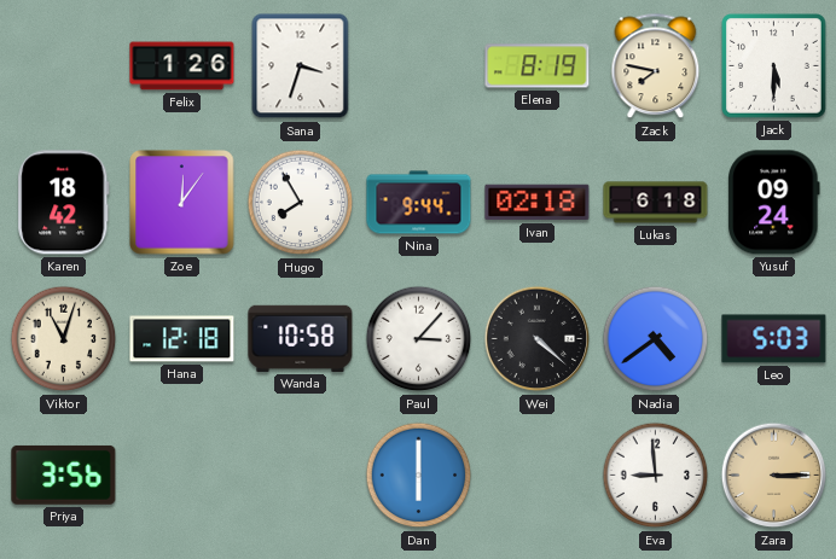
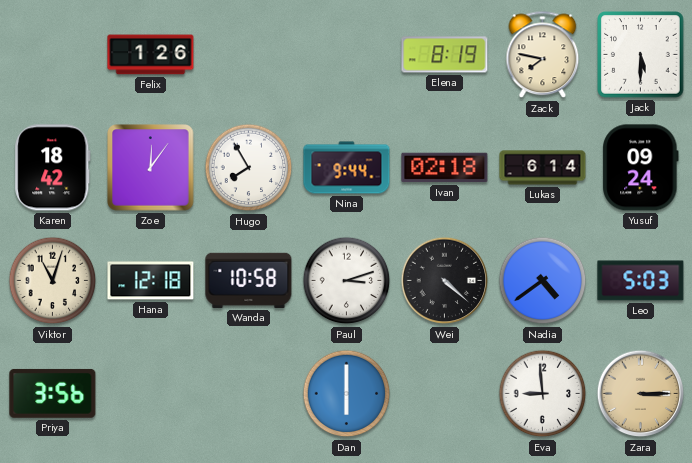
Sana: 3:33 -> none (301, 66)
Lukas: 6:18 -> 6:14 (543, 168)
Paul: 3:07 -> 3:12 (347, 281)
